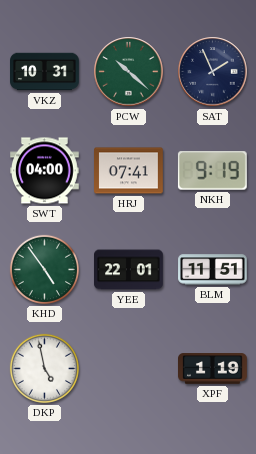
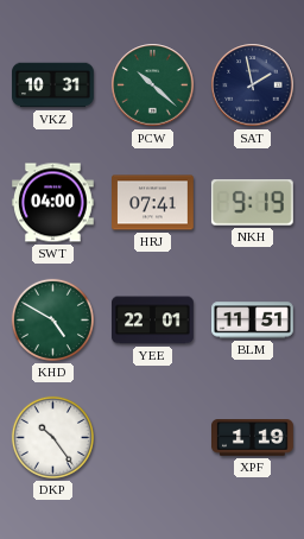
SAT: 1:56 -> 1:58 (253, 85)
KHD: 4:54 -> 4:50 (52, 319)
DKP: 4:58 -> 10:24 (52, 437)
